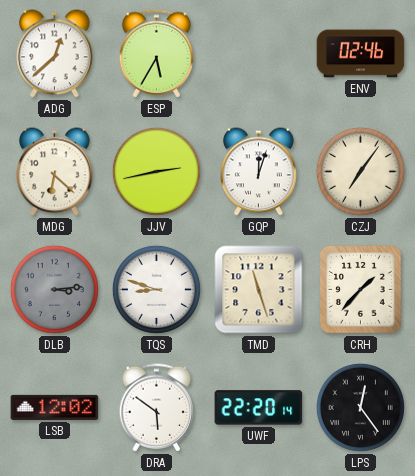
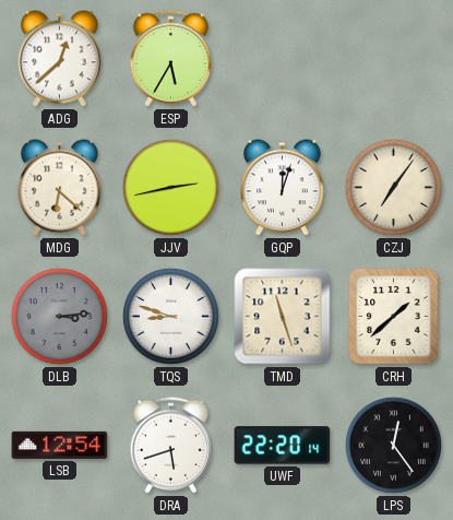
ENV: 02:46 -> none (361, 54)
CRH: 1:37 -> 1:38 (394, 317)
LSB: 12:02 -> 12:54 (60, 445)
DRA: 5:51 -> 5:42 (171, 446)
